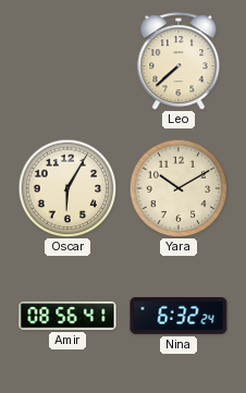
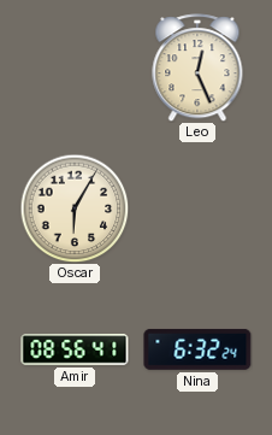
Leo: 7:38 -> 12:26 (197, 67)
Yara: 10:10 -> none (179, 188)
